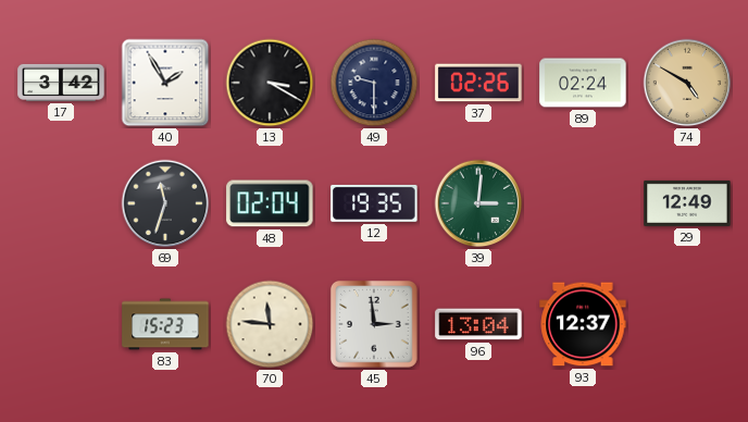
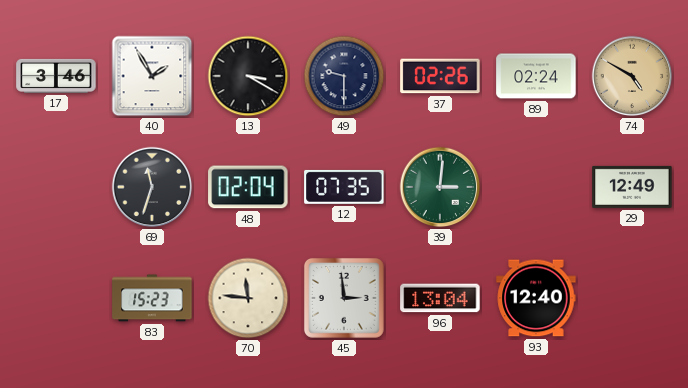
17: 3:42 -> 3:46 (56, 76)
12: 19:35 -> 07:35 (344, 187)
93: 12:37 -> 12:40 (536, 298)
